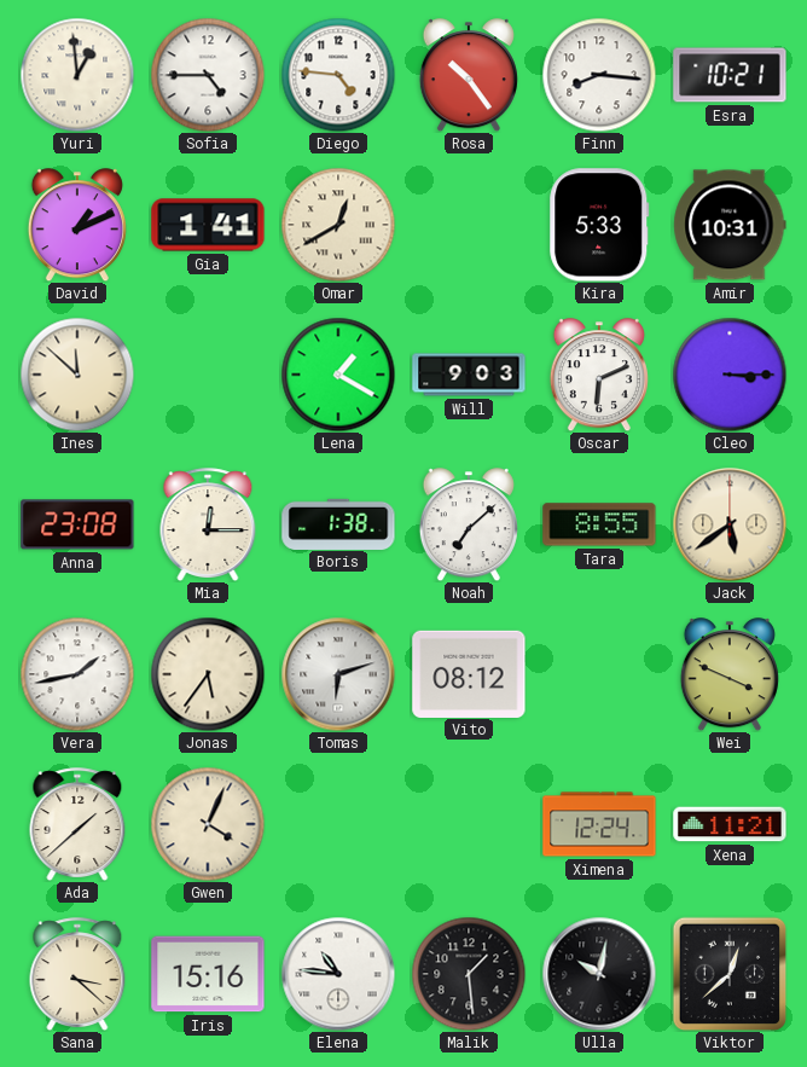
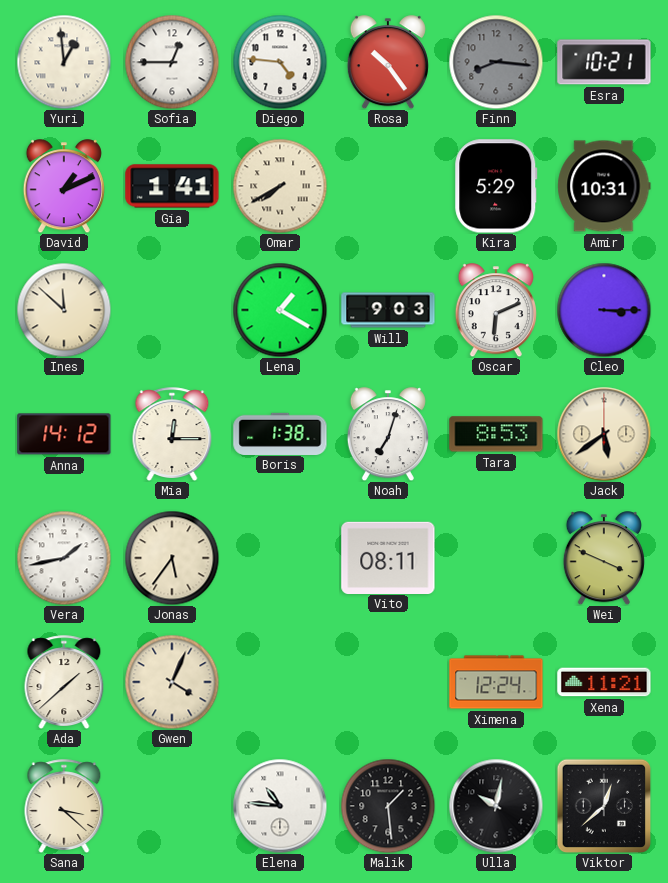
Sofia: 4:45 -> 12:45 (172, 62)
Finn dial: white -> grey (496, 62)
Omar: 12:40 -> 7:40 (280, 186)
Kira: 5:33 -> 5:29 (496, 186)
Anna: 23:08 -> 14:12 (64, 434)
Noah: 7:08 -> 7:03 (388, 434)
Tara: 8:55 -> 8:53 (496, 434)
Tomas: 6:12 -> none (338, 674)
Vito: 08:12 -> 08:11 (388, 557)
Iris: 15:16 -> none (208, 974)
